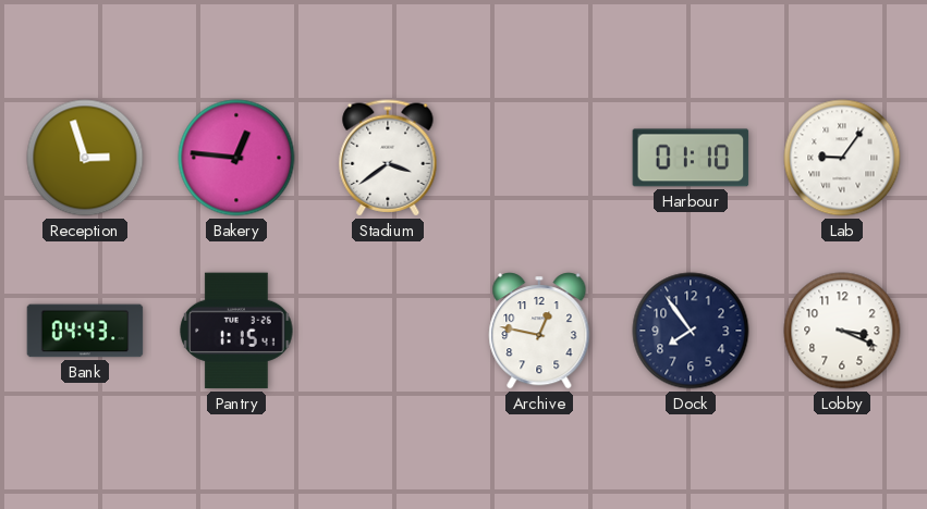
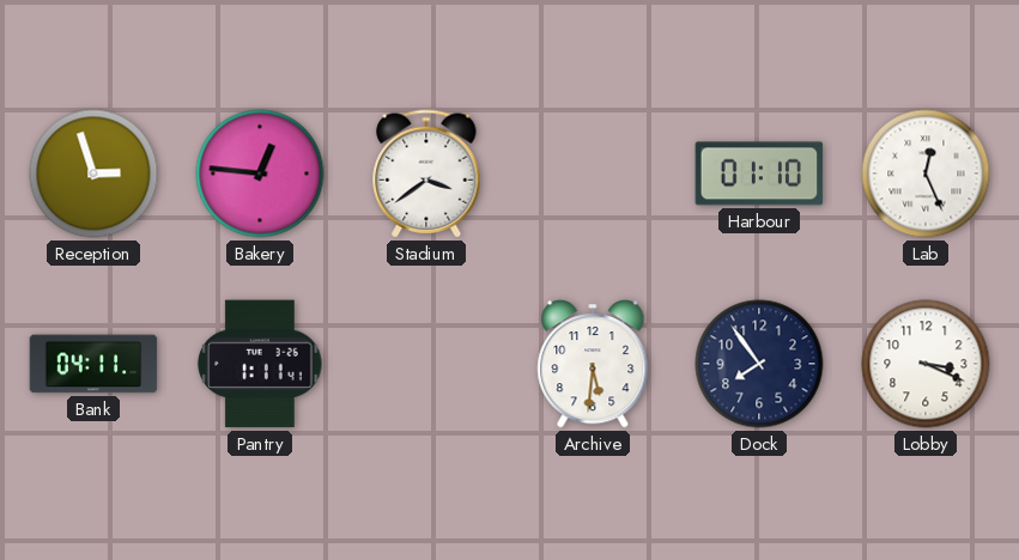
Lab: 9:06 -> 12:26 (926, 174)
Bank: 04:43 -> 04:11 (93, 364)
Pantry: 1:15 -> 1:11 (260, 364)
Archive: 12:47 -> 5:31 (593, 364)
